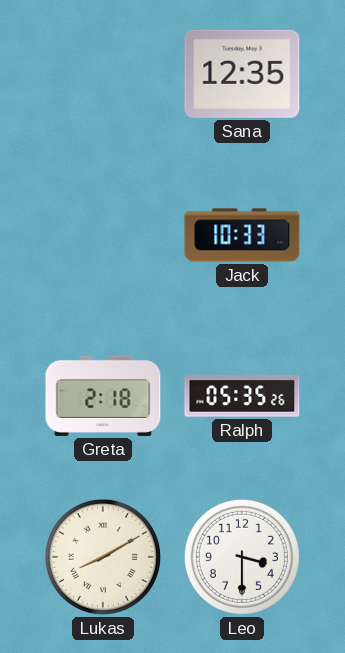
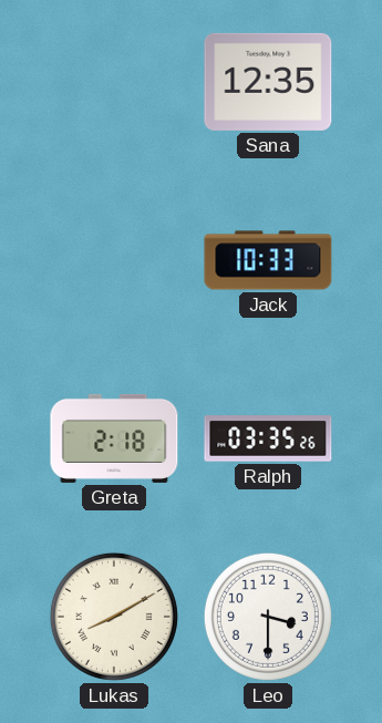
Ralph: 05:35 -> 03:35 (268, 438)
